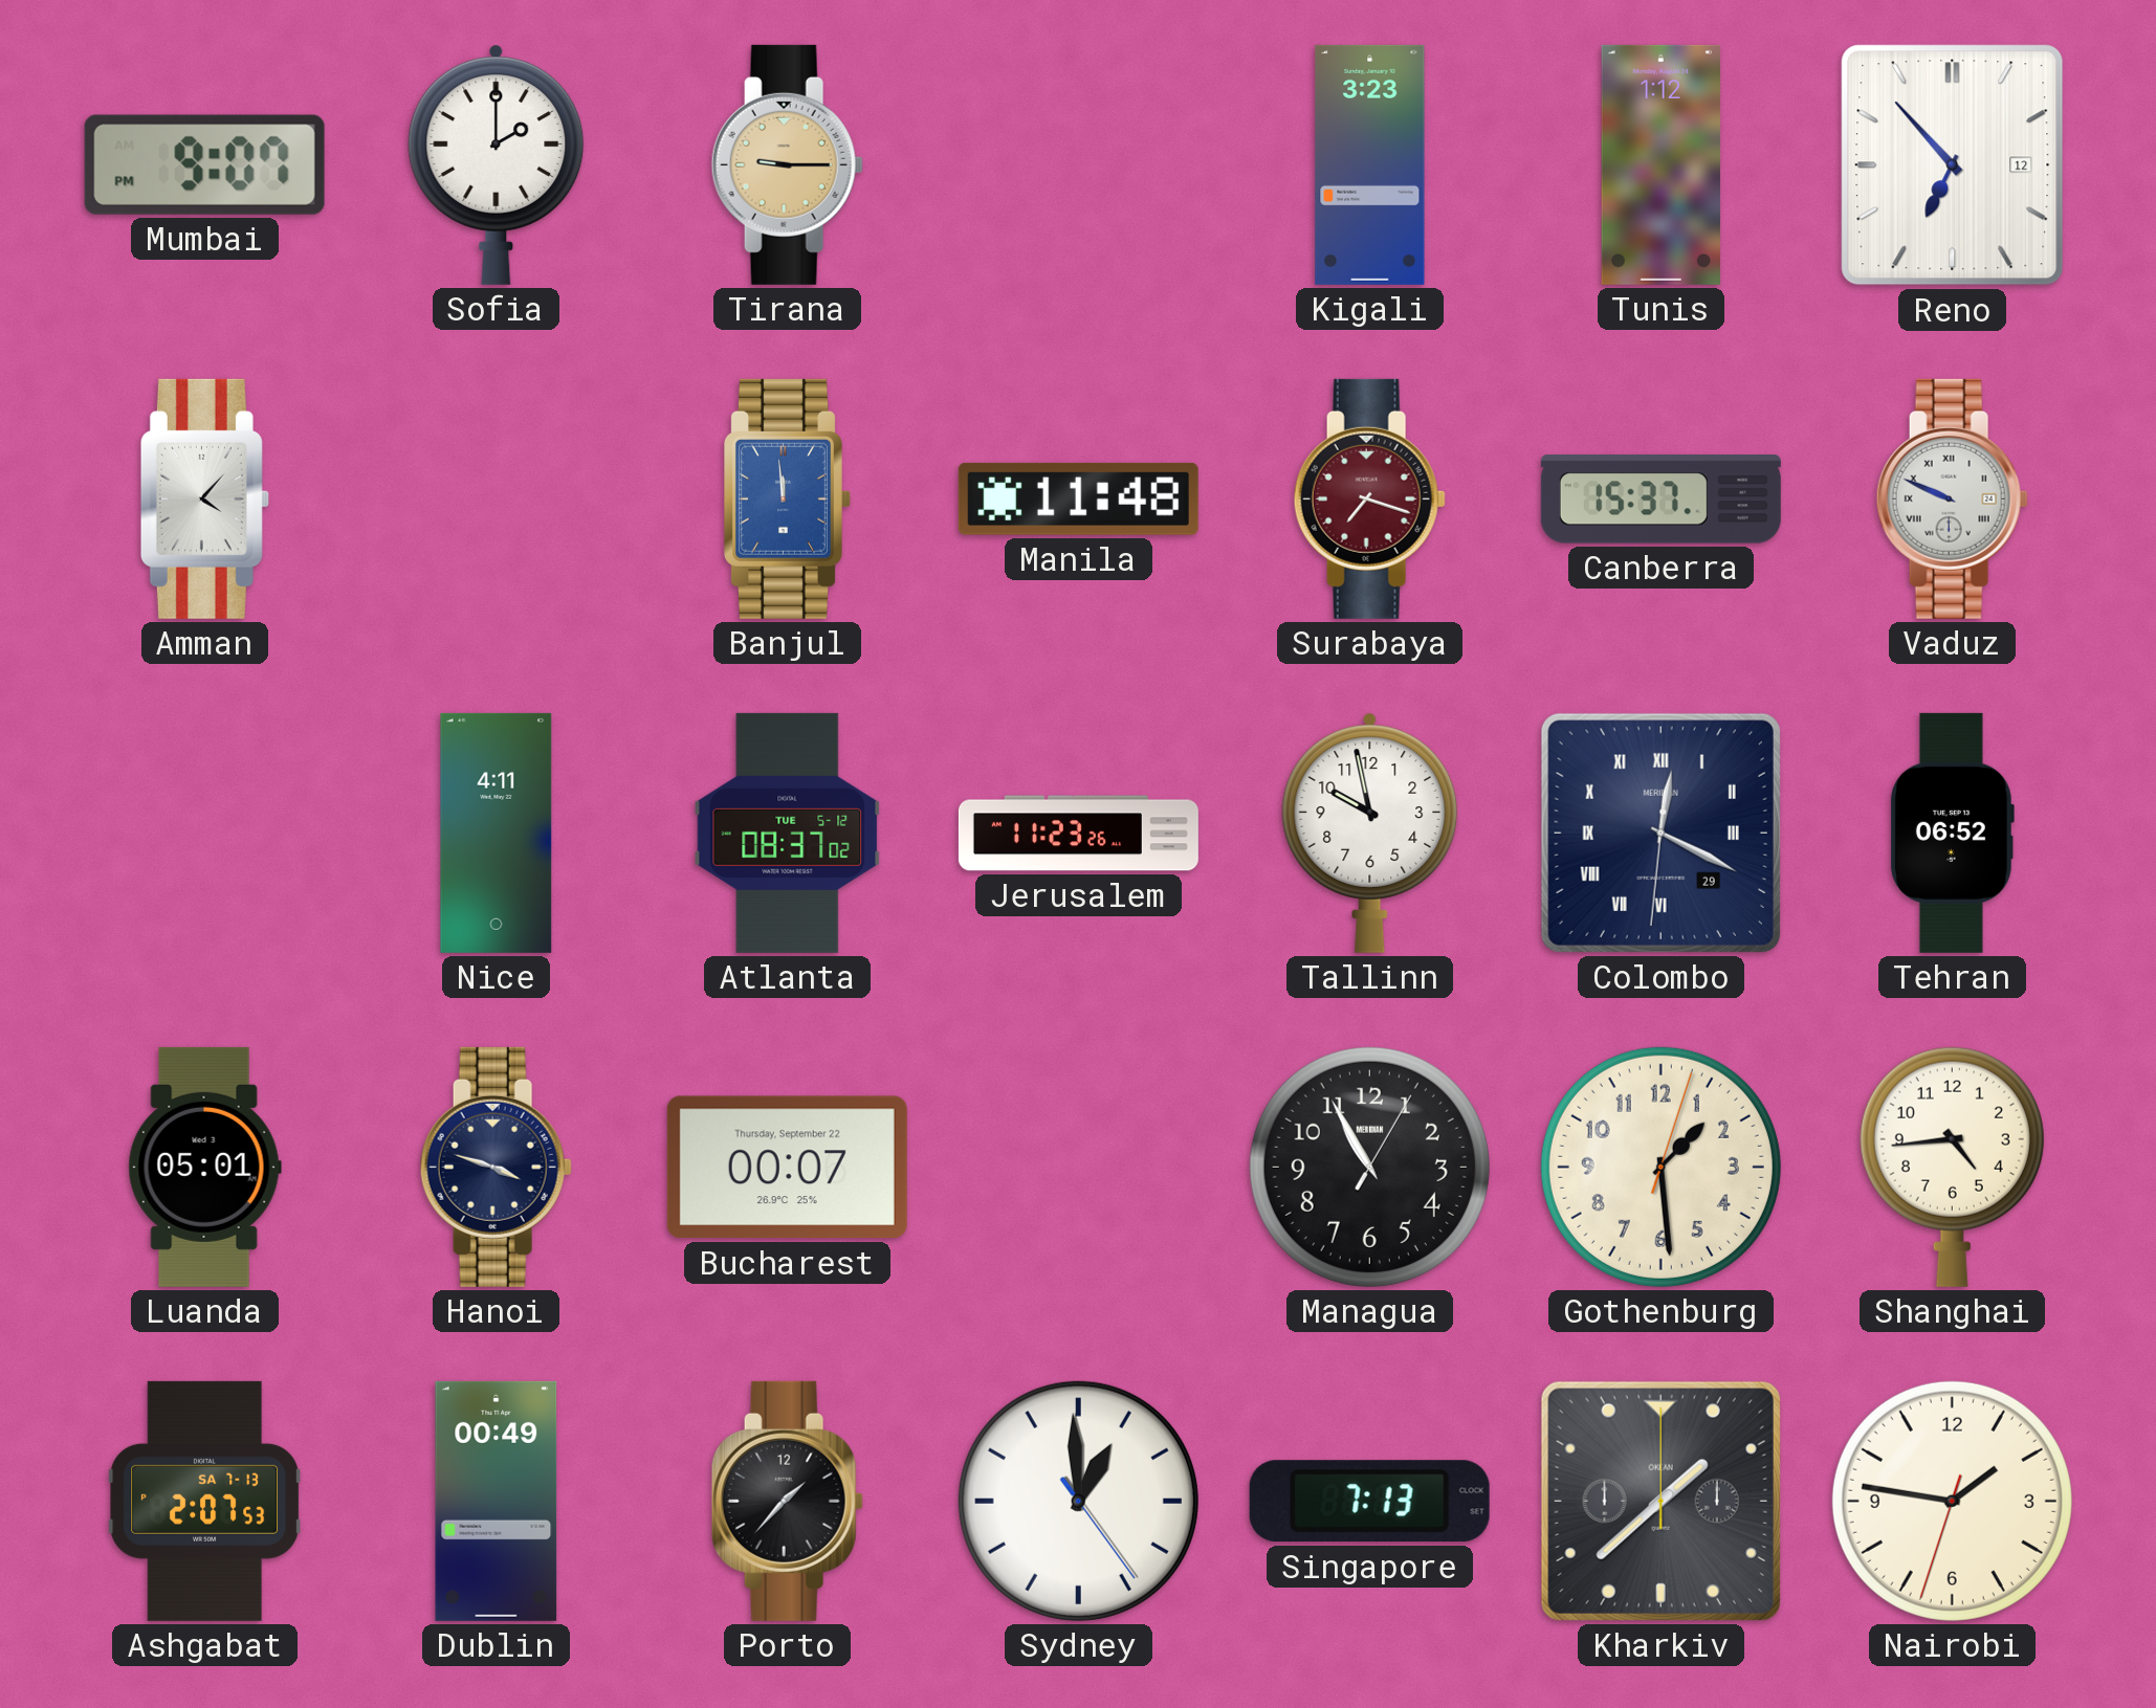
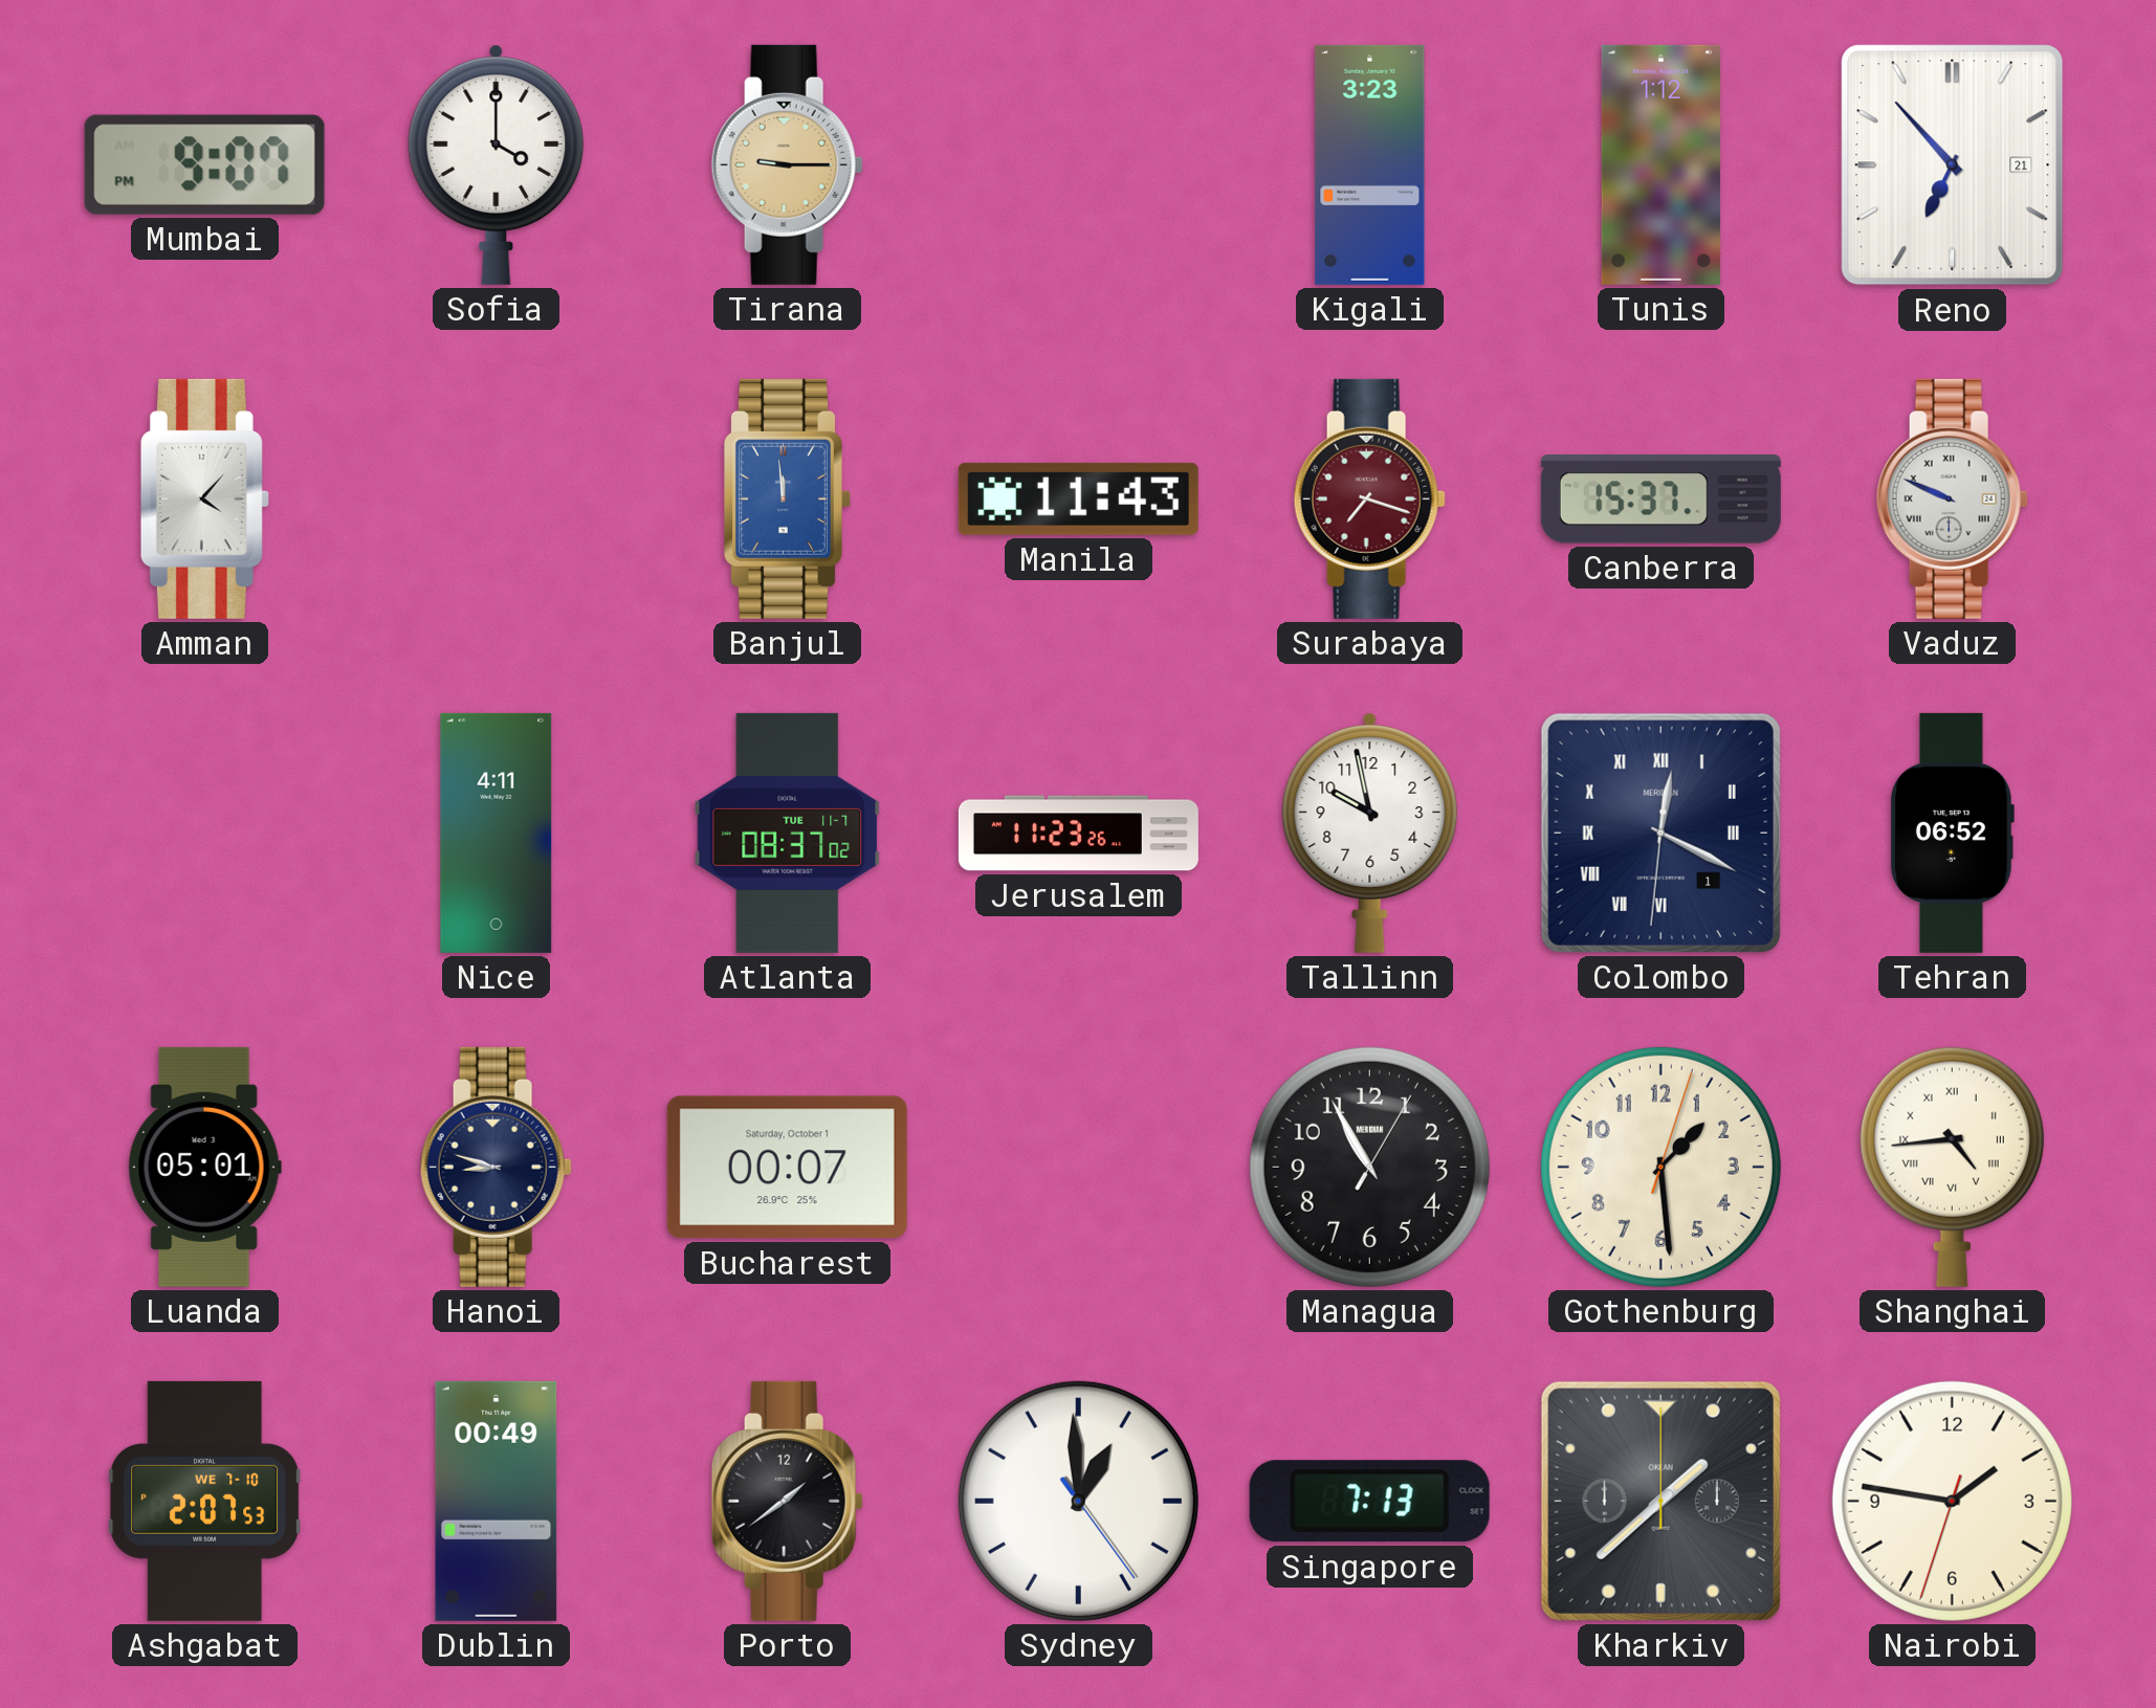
Sofia: 2:00 -> 4:00 (497, 164)
Reno date: 12 -> 21 (1953, 165)
Manila: 11:48 -> 11:43 (1078, 498)
Atlanta date: TUE 5-12 -> TUE 11-7 (788, 833)
Colombo date: 29 -> 1 (1660, 833)
Hanoi: 3:48 -> 8:48 (496, 1167)
Bucharest date: Thursday, September 22 -> Saturday, October 1 (787, 1168)
Shanghai numerals: Arabic -> Roman (1952, 1167)
Ashgabat date: SA 7-13 -> WE 7-10 (205, 1501)
Porto: 1:37 -> 1:39 (787, 1501)
